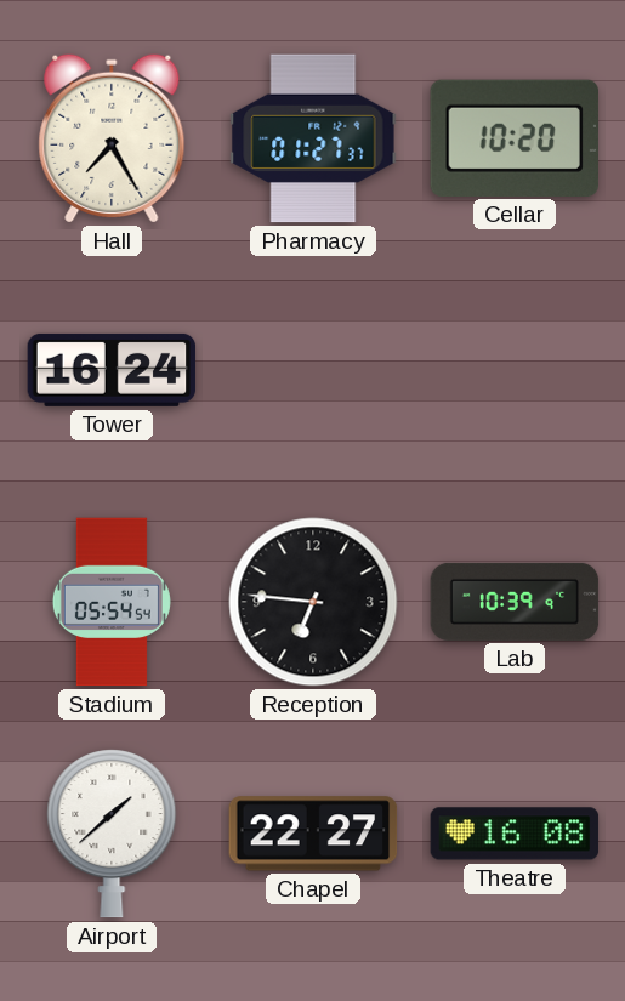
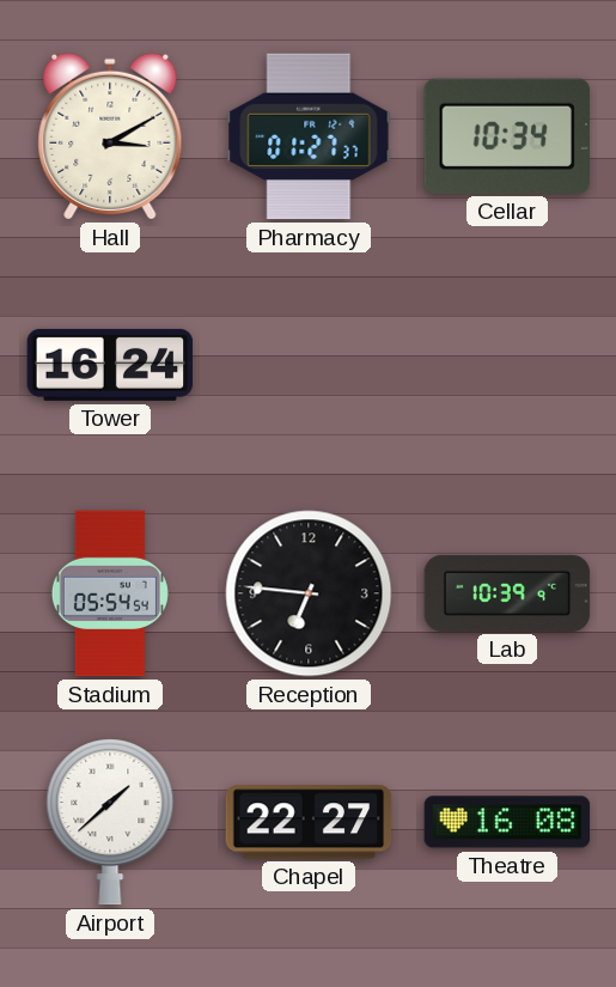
Hall: 7:25 -> 3:10 (110, 136)
Cellar: 10:20 -> 10:34 (507, 136)
